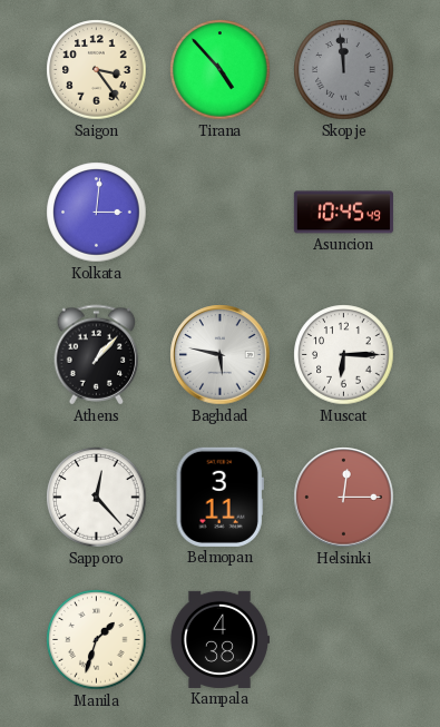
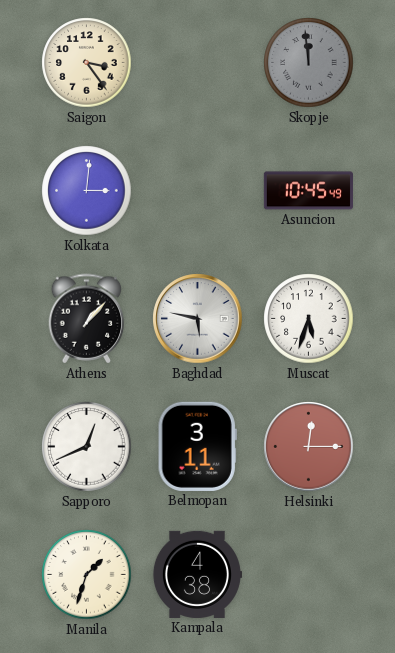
Tirana: 4:53 -> none (221, 70)
Muscat: 6:15 -> 5:33 (309, 319)
Sapporo: 12:23 -> 12:41 (87, 447)
